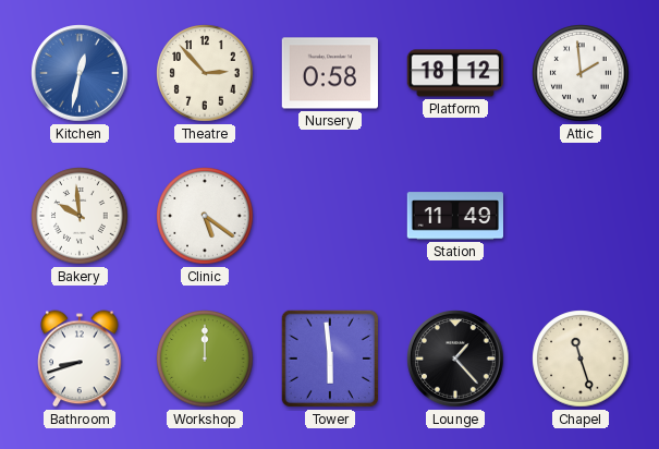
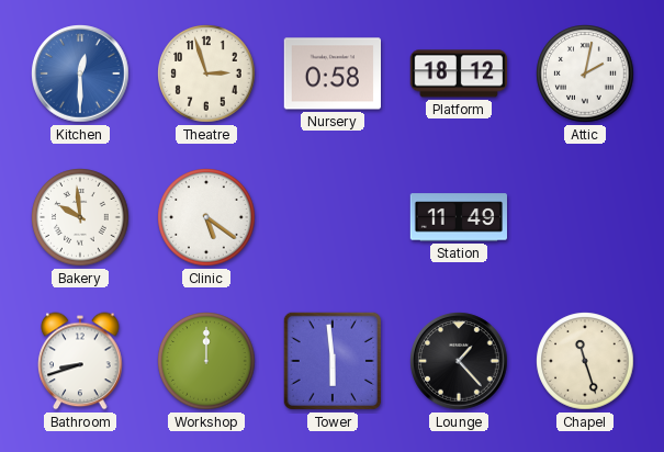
Kitchen: 12:32 -> 12:30 (80, 74)
Theatre: 2:53 -> 2:57 (206, 74)
Attic: 1:59 -> 2:02 (585, 74)
